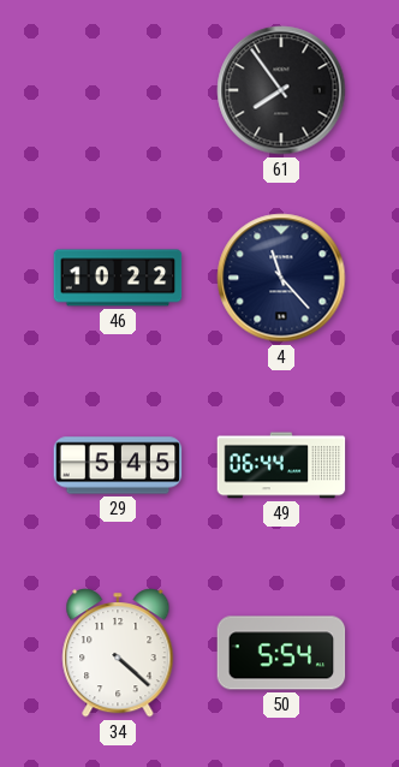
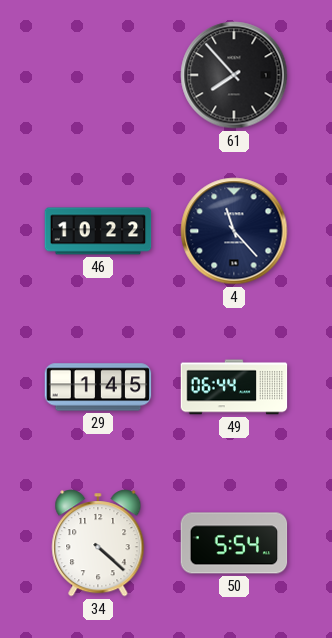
61: 7:54 -> 7:53 (234, 75)
29: 5:45 -> 1:45 (98, 387)
